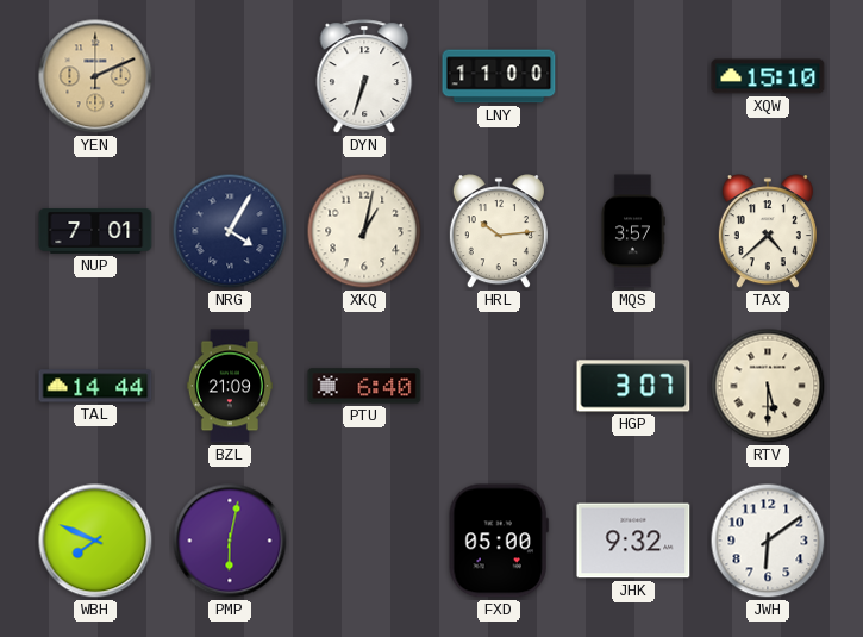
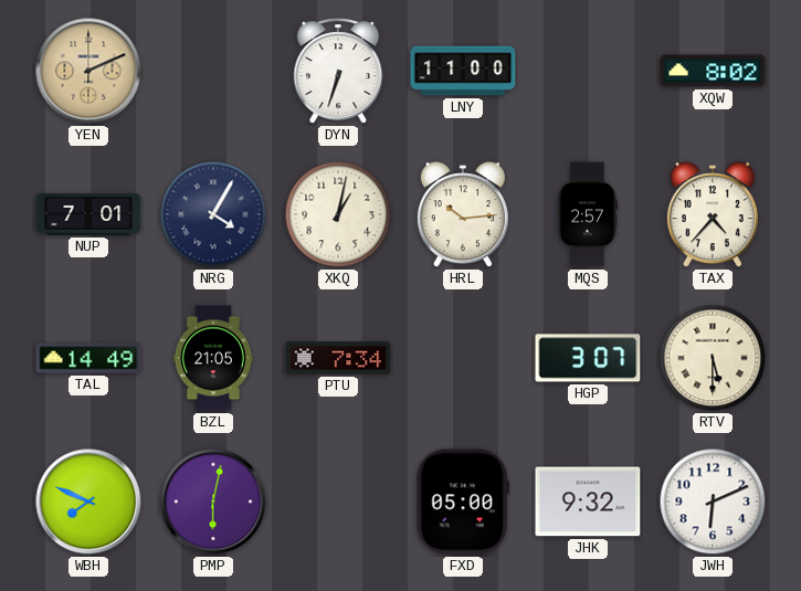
XQW: 15:10 -> 8:02 (713, 71)
MQS: 3:57 -> 2:57 (588, 214)
TAX: 4:38 -> 4:37 (713, 215)
TAL: 14:44 -> 14:49 (88, 358)
BZL: 21:09 -> 21:05 (213, 358)
PTU: 6:40 -> 7:34 (338, 358)
JWH: 6:09 -> 6:11 (713, 502)
